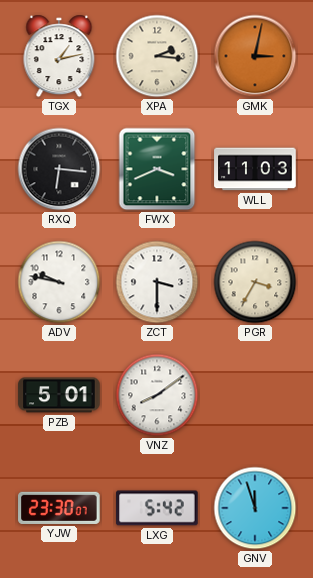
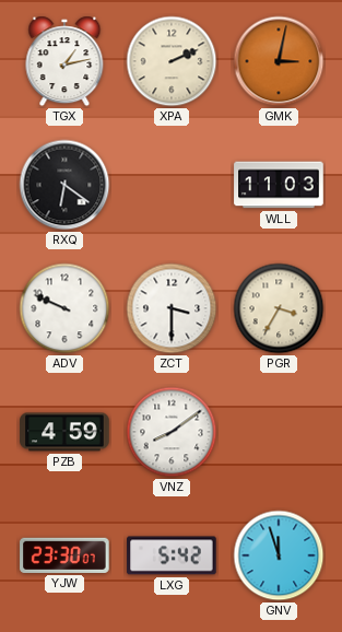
XPA: 2:16 -> 2:11 (172, 61)
RXQ: 6:16 -> 6:21 (64, 185)
FWX: 3:41 -> none (157, 169)
ADV: 9:47 -> 9:49 (64, 308)
PZB: 5:01 -> 4:59 (64, 432)
